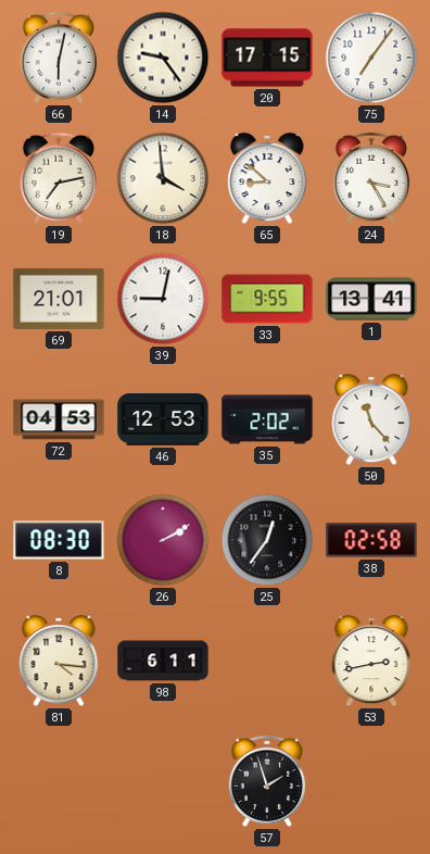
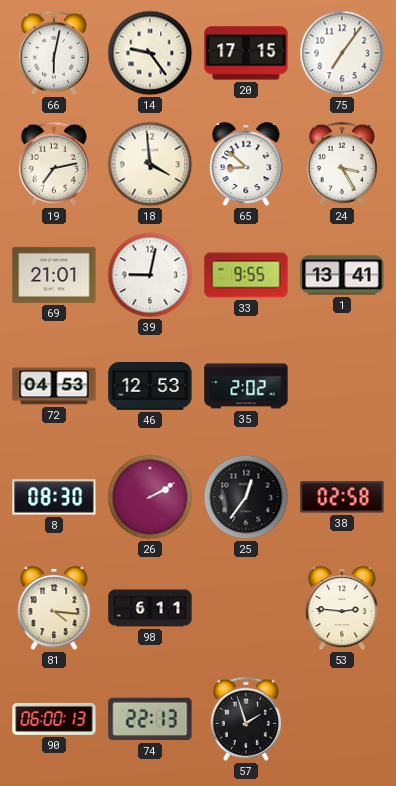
50: 11:23 -> none (371, 420)
53: 2:43 -> 2:46 (342, 609)
90: none -> 06:00 (54, 719)
74: none -> 22:13 (150, 719)
